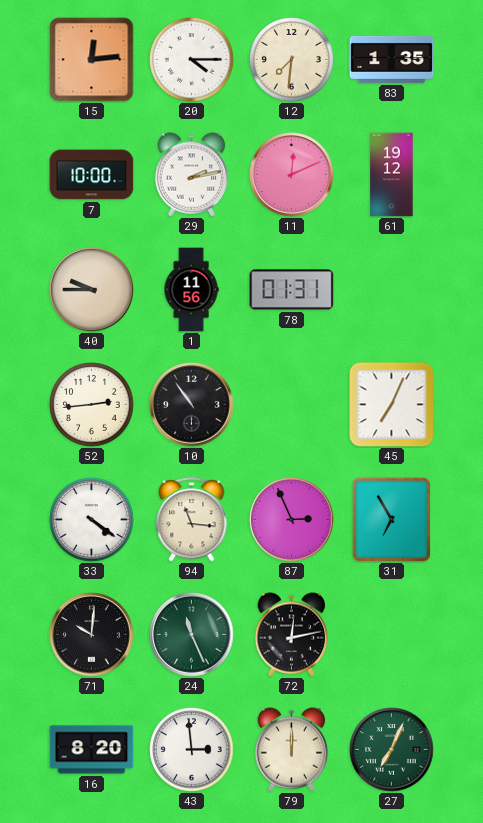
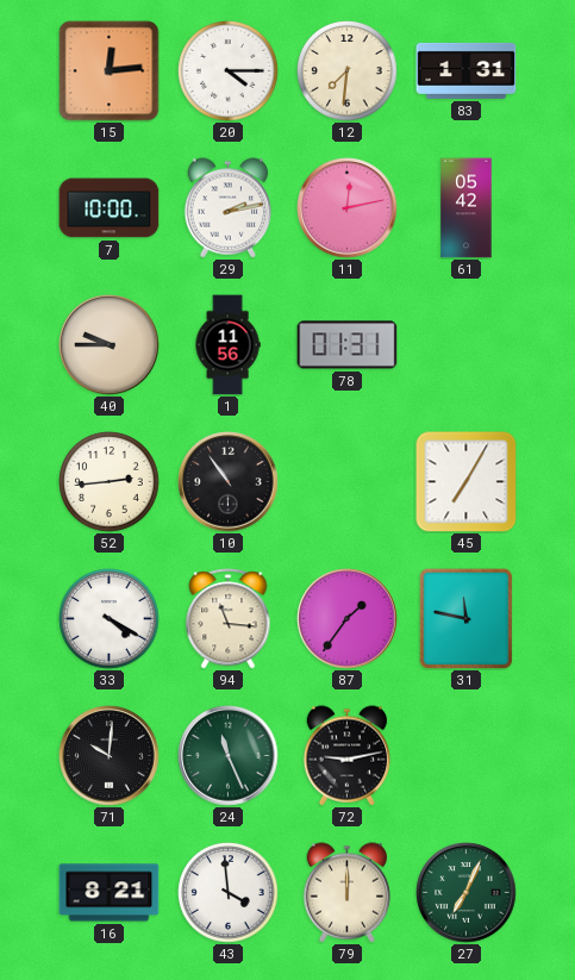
83: 1:35 -> 1:31 (467, 70)
11: 12:11 -> 12:13 (348, 208)
61: 19:12 -> 05:42 (467, 208)
45: 7:04 -> 7:05 (467, 482)
33: 4:21 -> 4:20 (110, 619)
87: 2:56 -> 1:36 (348, 619)
31: 6:55 -> 11:47 (467, 618)
72: 12:13 -> 9:13 (348, 756)
16: 8:20 -> 8:21 (110, 893)
43: 2:59 -> 3:59 (229, 893)
